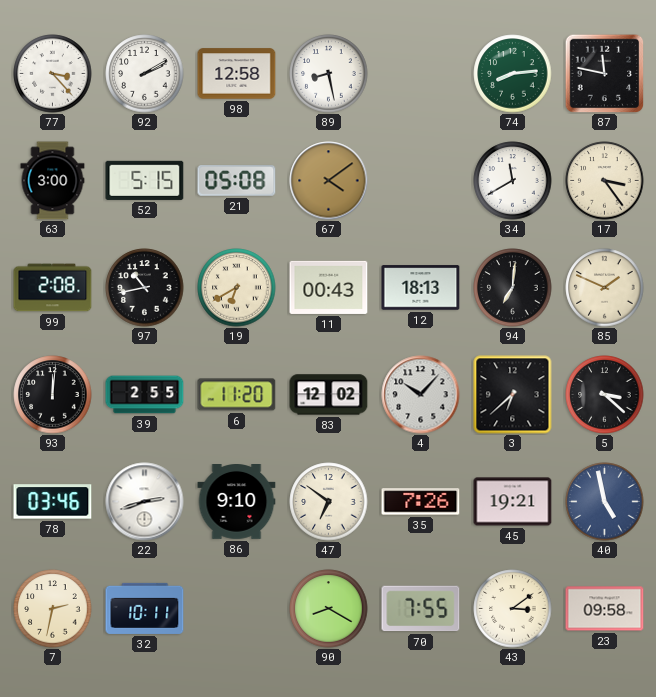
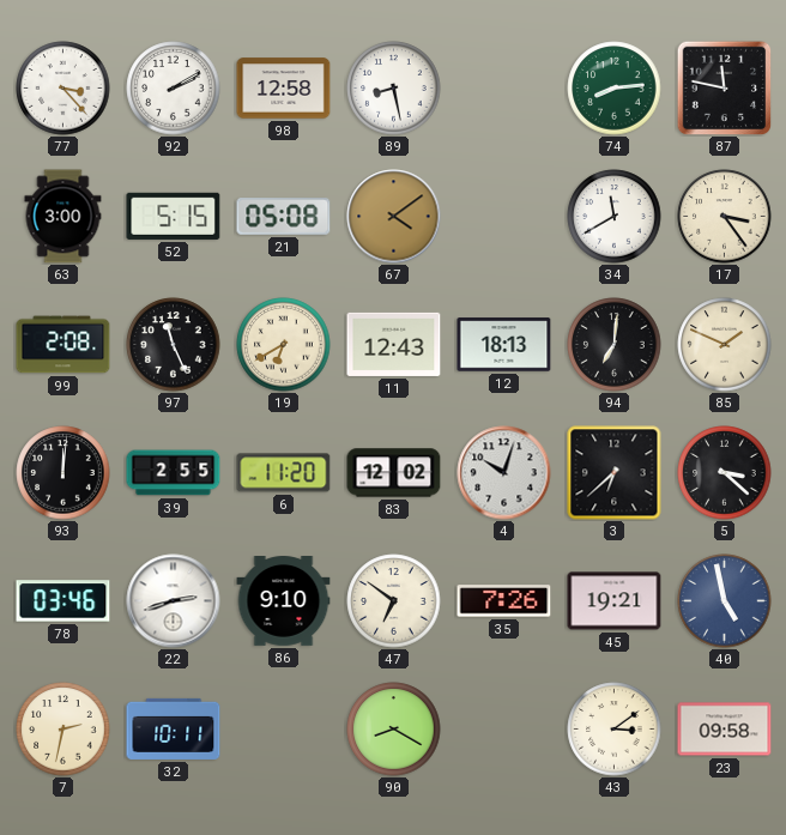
97: 10:43 -> 11:26 (174, 345)
11: 00:43 -> 12:43 (394, 344)
4: 10:07 -> 10:03 (504, 473)
70: 7:55 -> none (421, 609)
